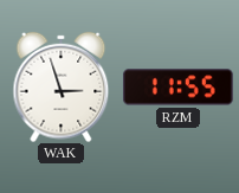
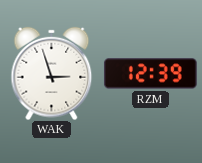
RZM: 11:55 -> 12:39 (150, 74)
